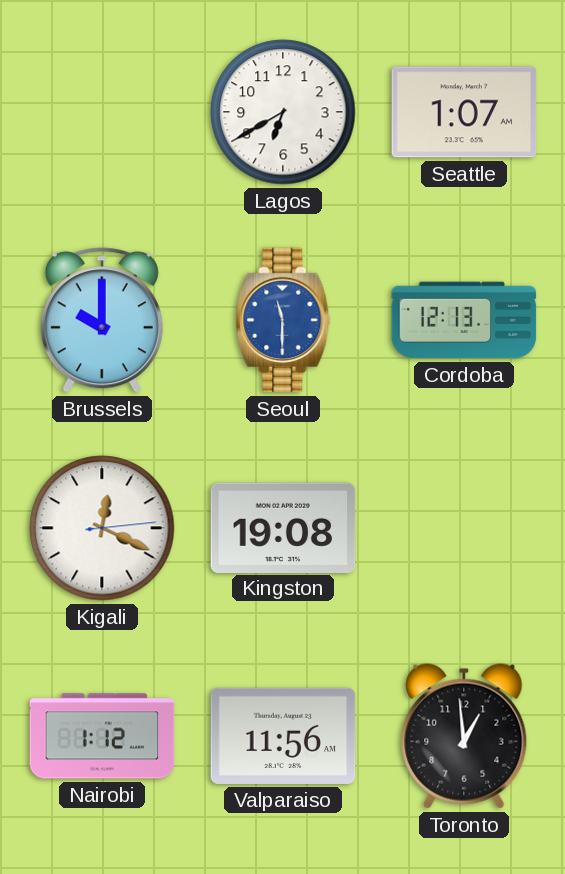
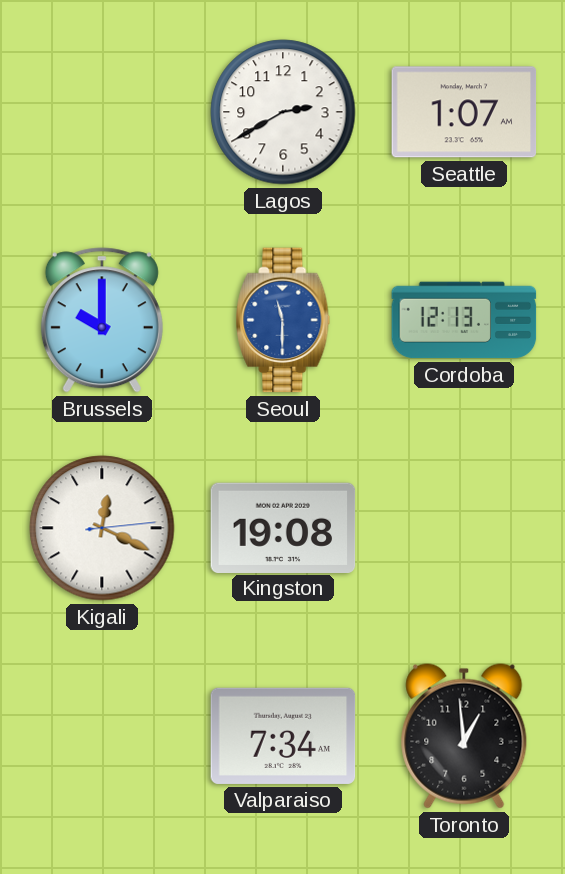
Lagos: 6:40 -> 2:40 (283, 112)
Nairobi: 1:12 -> none (102, 736)
Valparaiso: 11:56 -> 7:34 (283, 736)
